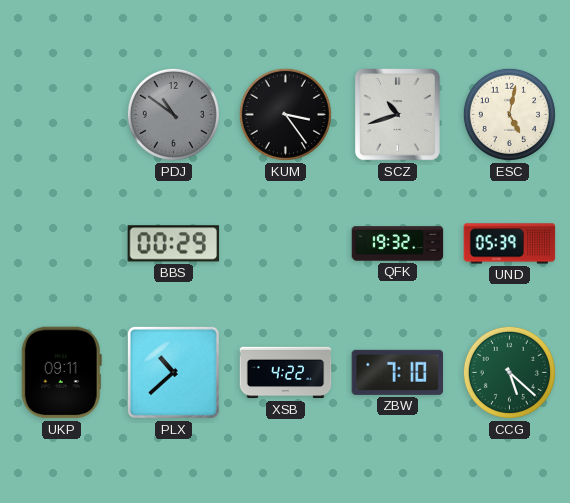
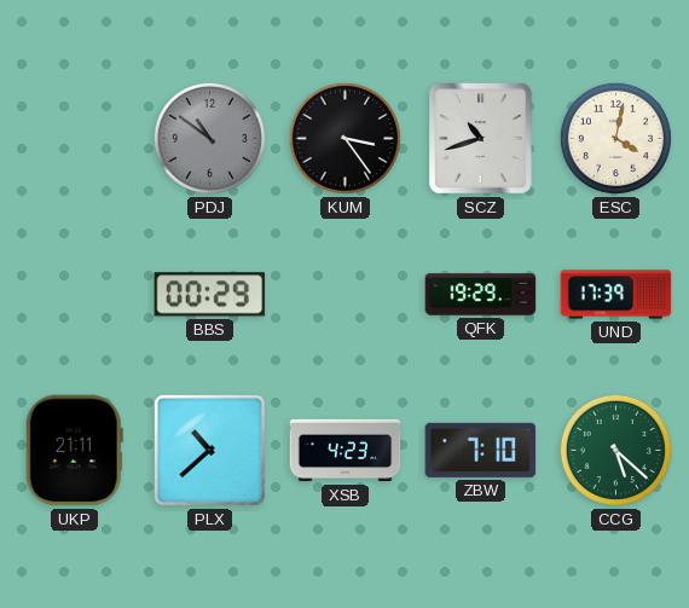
ESC: 5:02 -> 4:02 (615, 138)
QFK: 19:32 -> 19:29 (481, 295)
UND: 05:39 -> 17:39 (616, 295)
UKP: 09:11 -> 21:11 (74, 451)
XSB: 4:22 -> 4:23 (346, 451)
